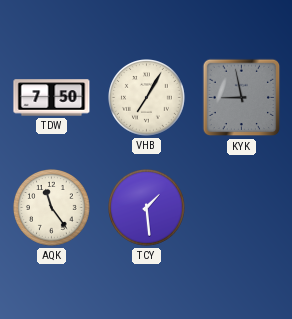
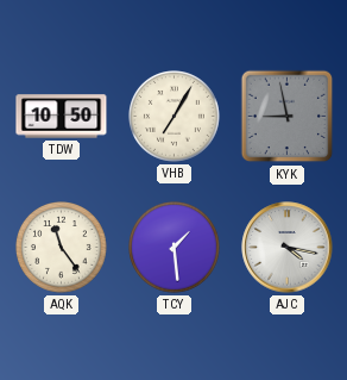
TDW: 7:50 -> 10:50 (62, 117)
AJC: none -> 4:17 (288, 248)
